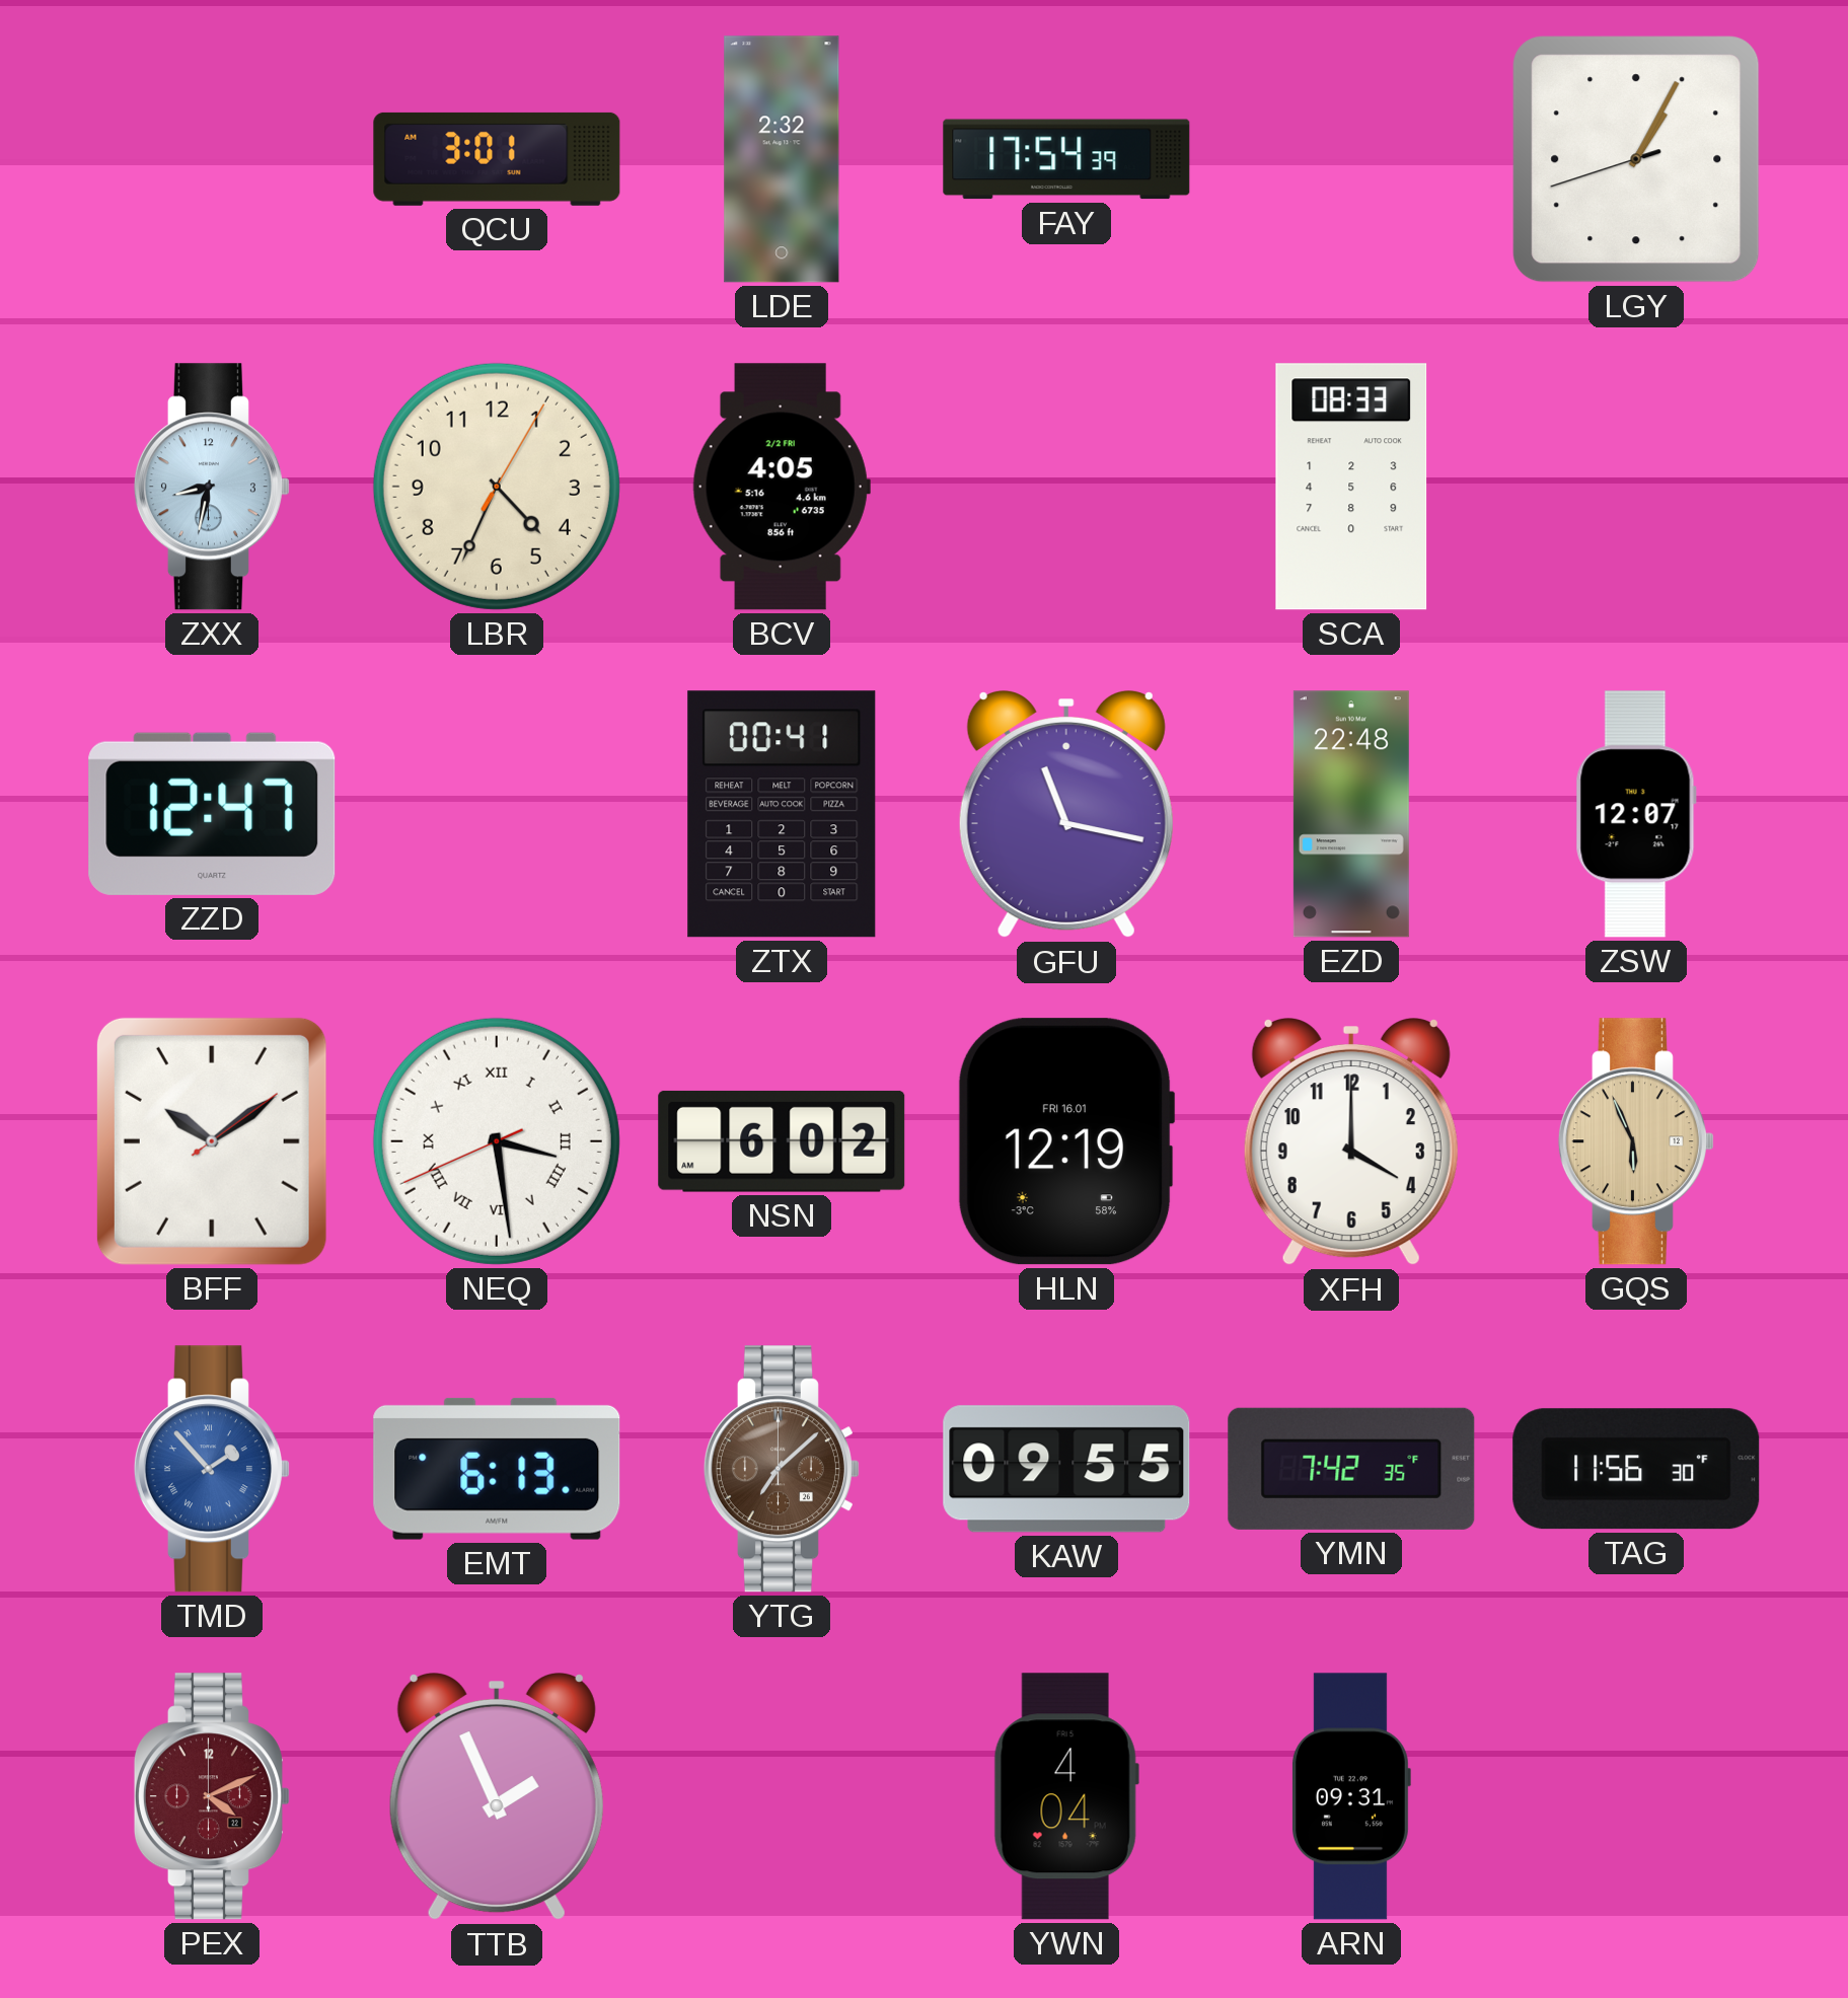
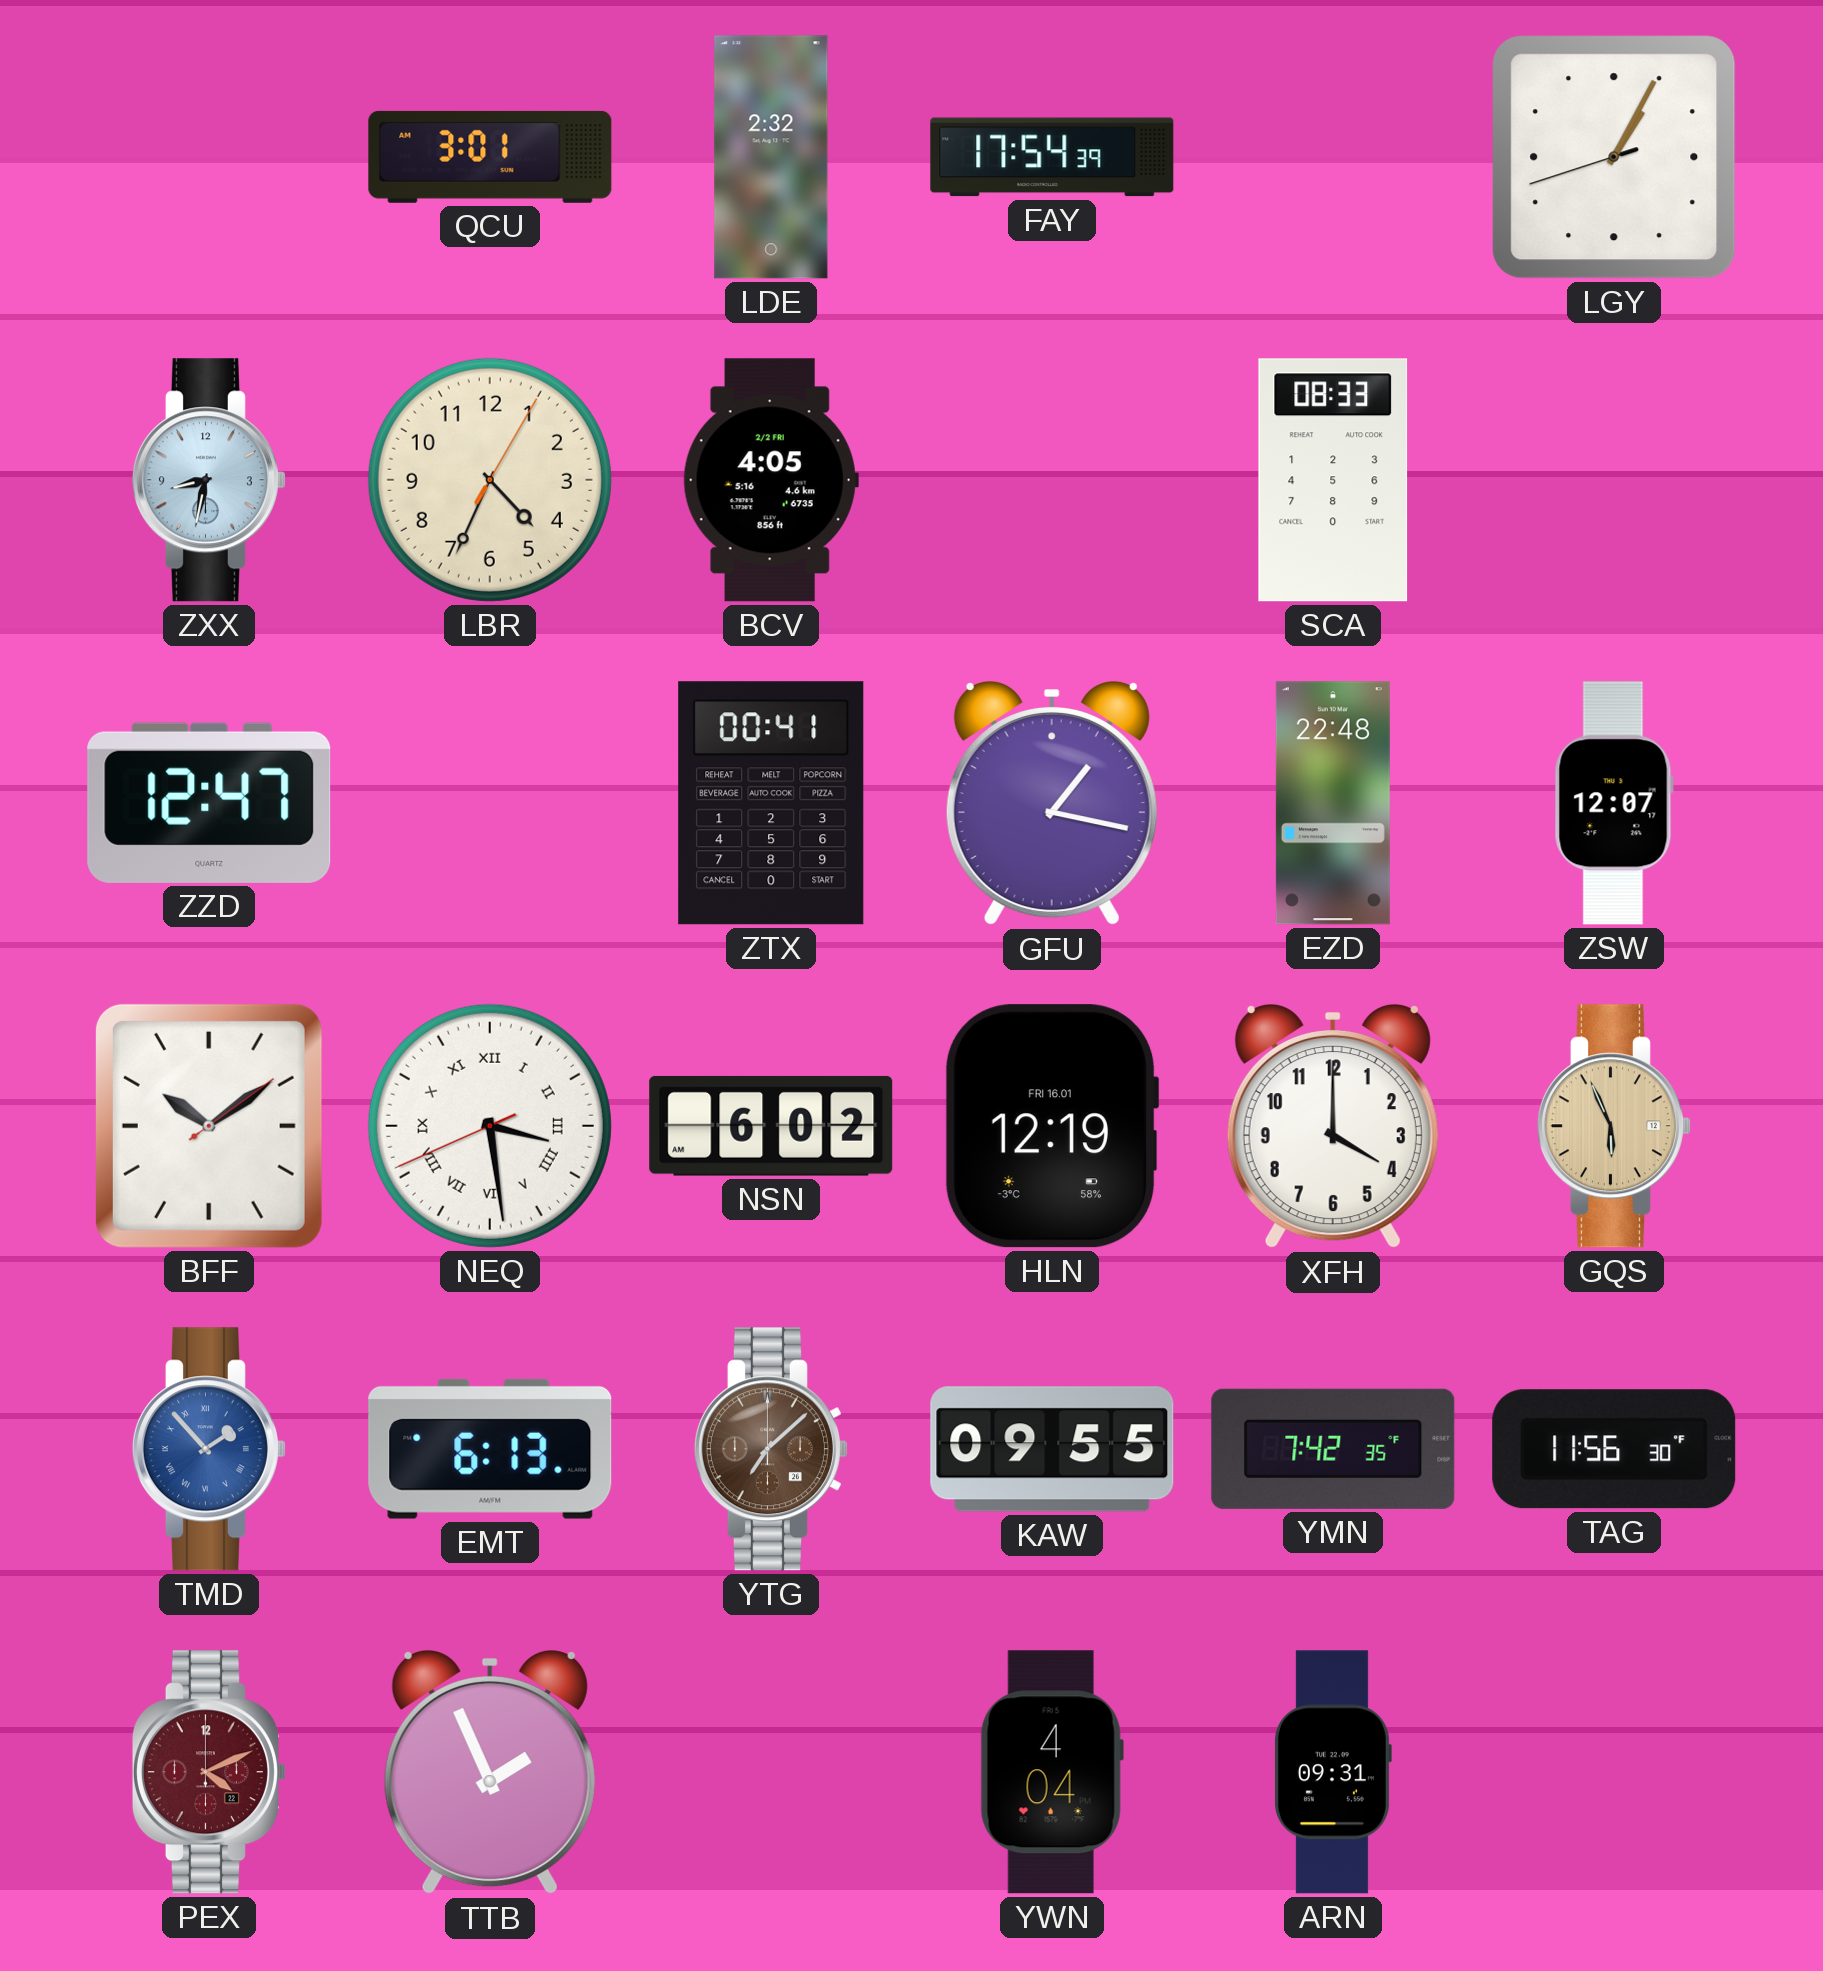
GFU: 11:17 -> 1:17 (1052, 804)
